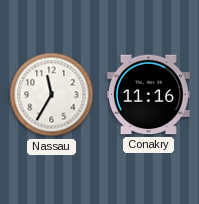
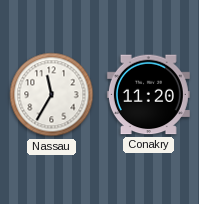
Conakry: 11:16 -> 11:20 (148, 95)
